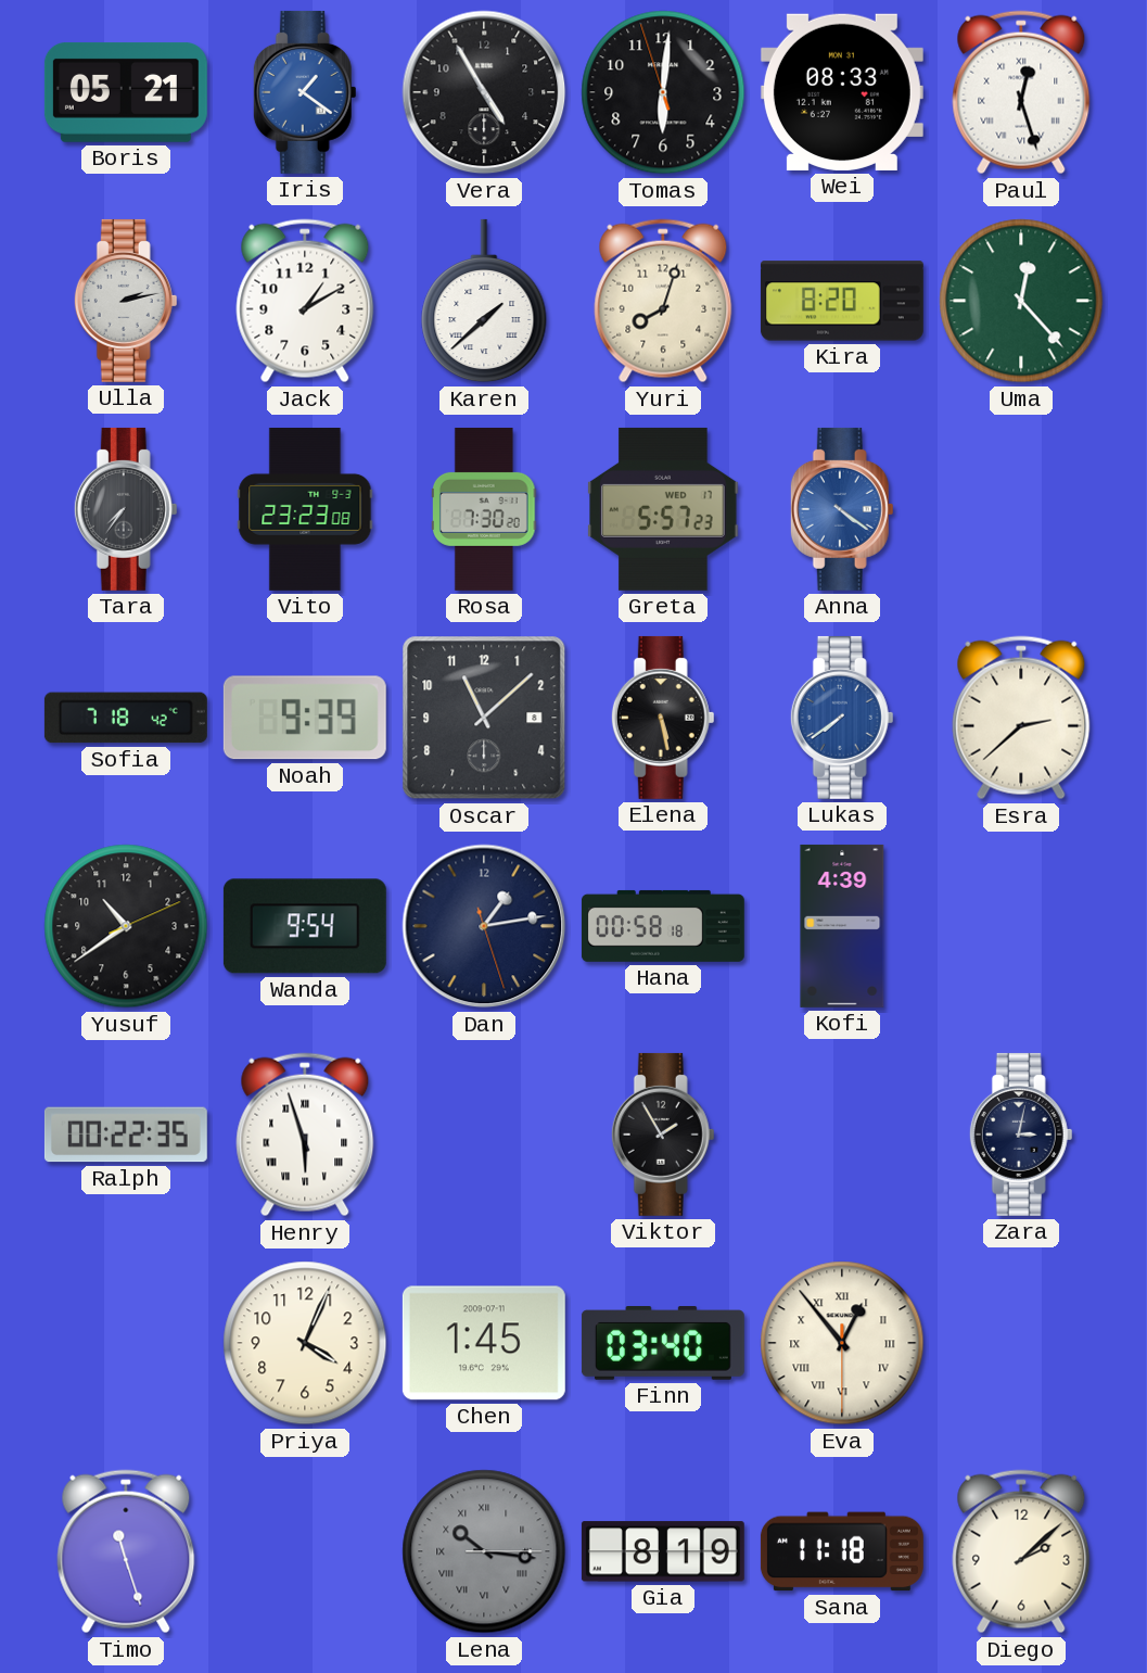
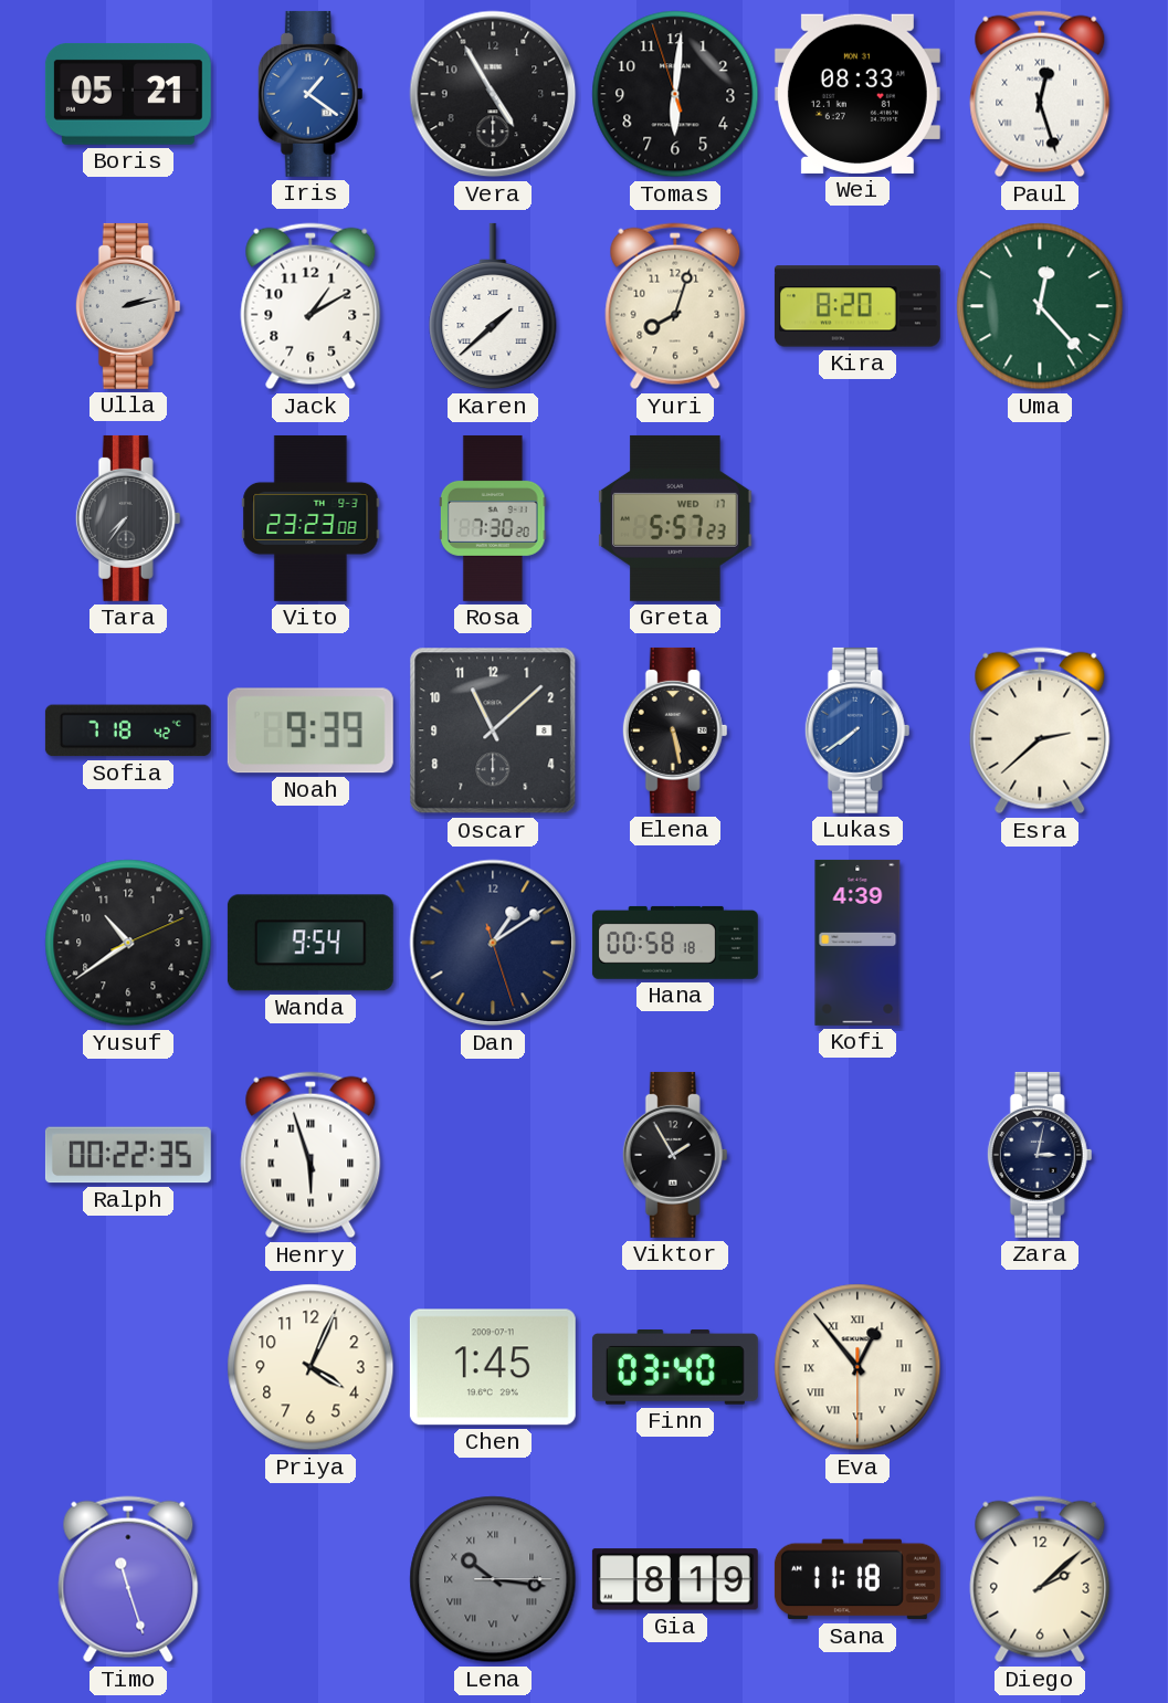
Anna: 4:21 -> none (842, 509)
Dan: 1:13 -> 1:09 (493, 943)
